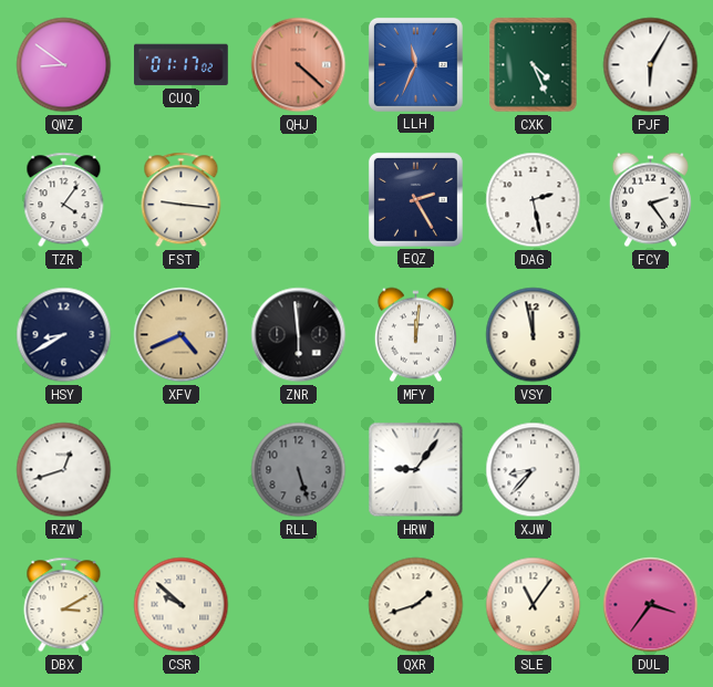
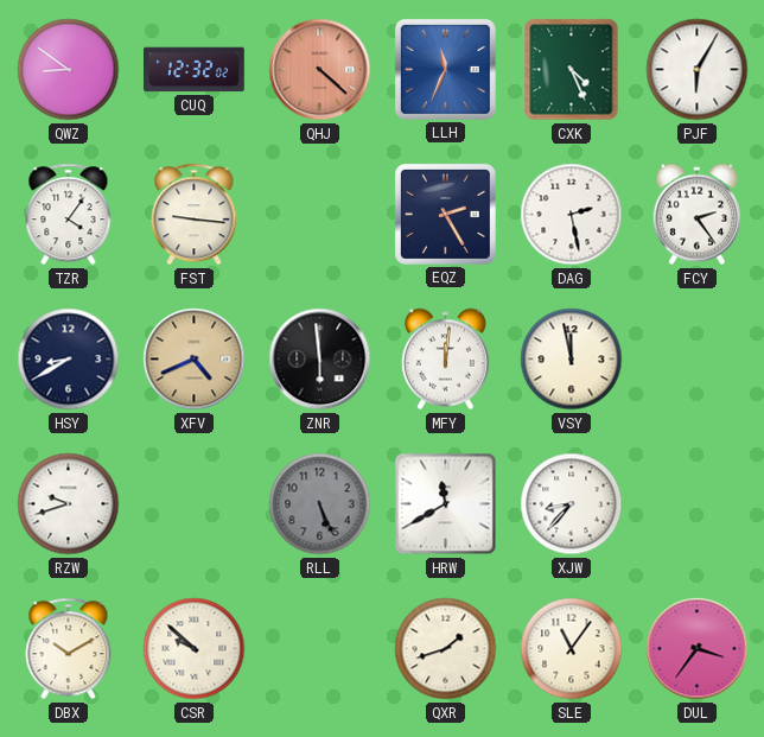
CUQ: 01:17 -> 12:32 (195, 70)
RZW: 12:42 -> 9:42 (69, 504)
RLL: 5:27 -> 5:26 (320, 504)
HRW: 9:06 -> 11:40 (446, 504)
DBX: 3:10 -> 10:10 (69, 649)
